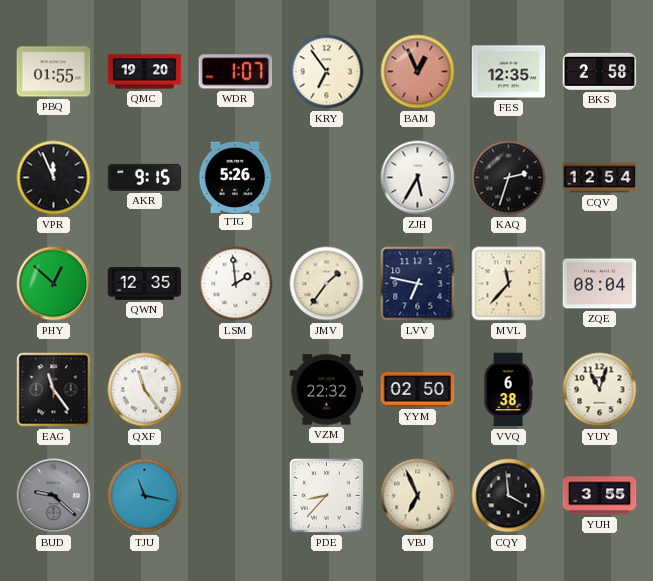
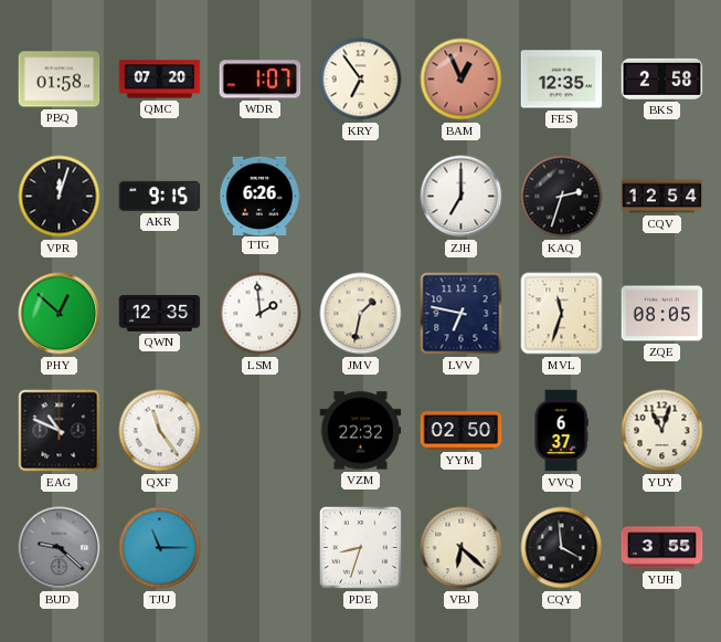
PBQ: 01:55 -> 01:58 (60, 80)
QMC: 19:20 -> 07:20 (160, 80)
VPR: 11:56 -> 12:03 (60, 197)
TTG: 5:26 -> 6:26 (259, 196)
ZJH: 5:35 -> 7:00 (462, 197)
JMV: 1:36 -> 1:32 (361, 314)
MVL: 11:37 -> 11:33 (562, 314)
ZQE: 08:04 -> 08:05 (662, 314)
EAG: 11:24 -> 10:49 (60, 431)
VVQ: 6:38 -> 6:37 (561, 431)
TJU: 11:17 -> 11:15 (160, 548)
PDE: 8:37 -> 8:33 (360, 547)
VBJ: 6:56 -> 6:22 (462, 548)
